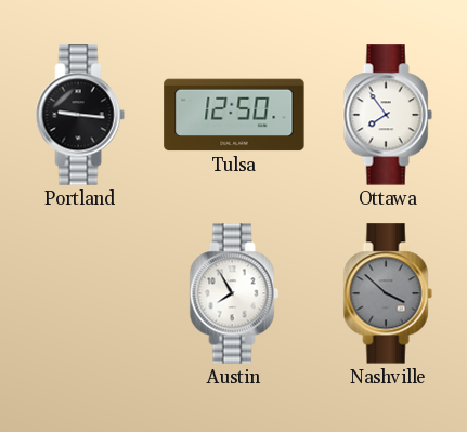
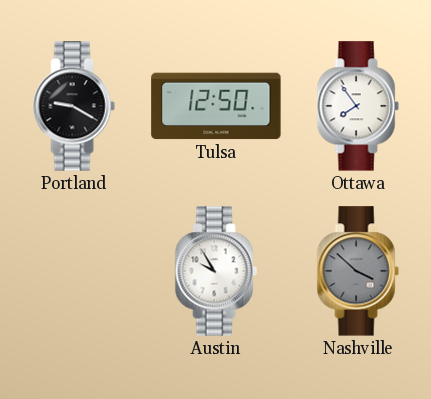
Portland: 9:16 -> 9:20 (74, 106)
Austin: 7:55 -> 9:55 (216, 271)
